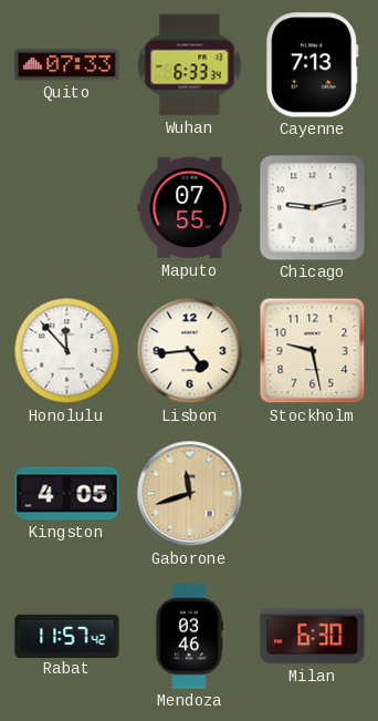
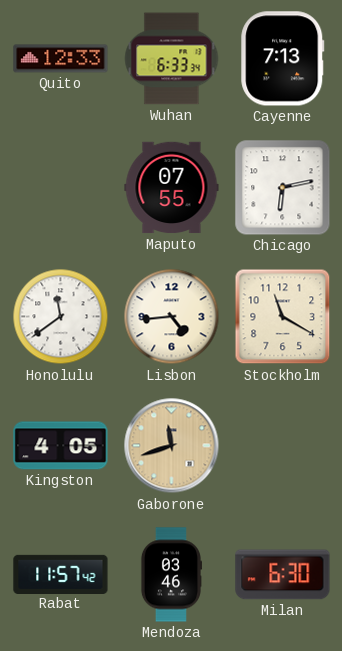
Quito: 07:33 -> 12:33 (61, 59)
Chicago: 9:13 -> 6:13 (283, 188)
Honolulu: 11:53 -> 11:39 (61, 317)
Stockholm: 9:28 -> 11:20 (283, 317)
